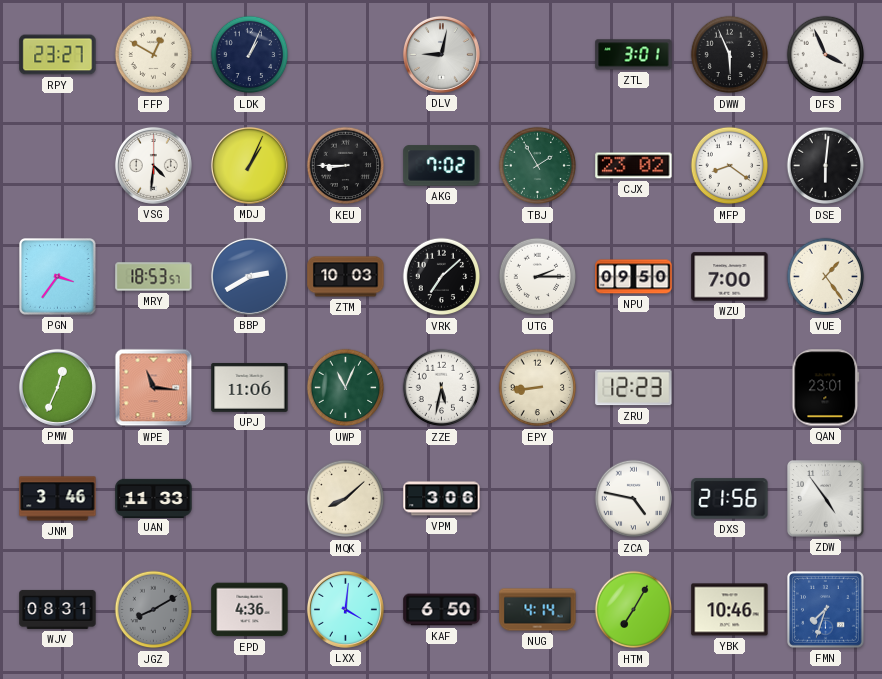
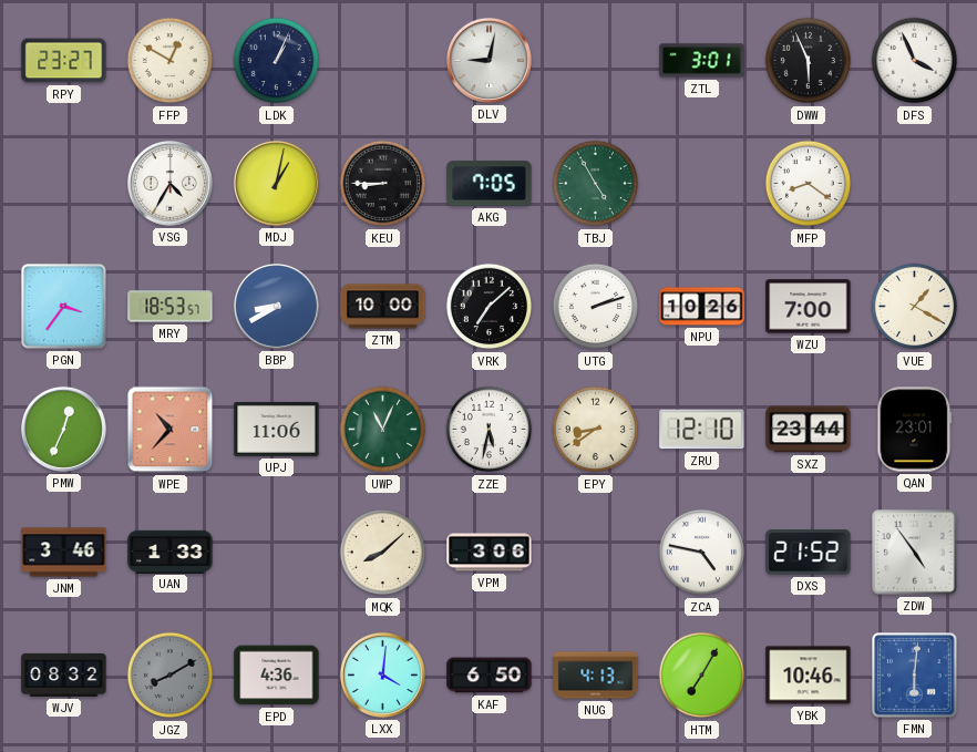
VSG: 4:31 -> 4:35 (169, 183)
MDJ: 1:04 -> 1:02 (276, 183)
AKG: 7:02 -> 7:05 (490, 184)
TBJ: 1:55 -> 4:55 (596, 184)
CJX: 23:02 -> none (634, 166)
DSE: 6:01 -> none (826, 166)
BBP: 2:40 -> 8:40 (276, 306)
ZTM: 10:03 -> 10:00 (383, 307)
UTG: 2:15 -> 2:12 (596, 307)
NPU: 09:50 -> 10:26 (702, 307)
VUE: 1:24 -> 1:20 (915, 307)
WPE: 11:16 -> 10:37 (171, 430)
EPY: 8:44 -> 8:39 (596, 430)
ZRU: 12:23 -> 12:10 (702, 430)
SXZ: none -> 23:44 (809, 430)
UAN: 11:33 -> 1:33 (171, 552)
DXS: 21:56 -> 21:52 (809, 553)
WJV: 08:31 -> 08:32 (64, 674)
NUG: 4:14 -> 4:13 (596, 676)
FMN: 7:33 -> 6:01 (915, 676)
